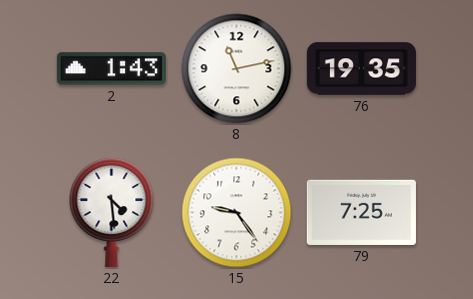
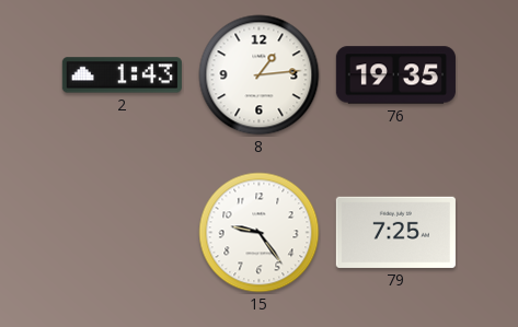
8: 11:13 -> 1:14 (260, 75)
22: 4:29 -> none (112, 212)
